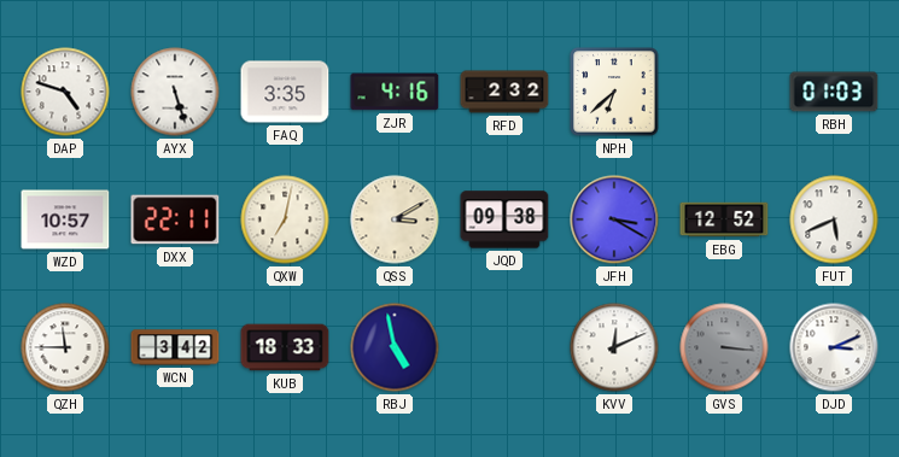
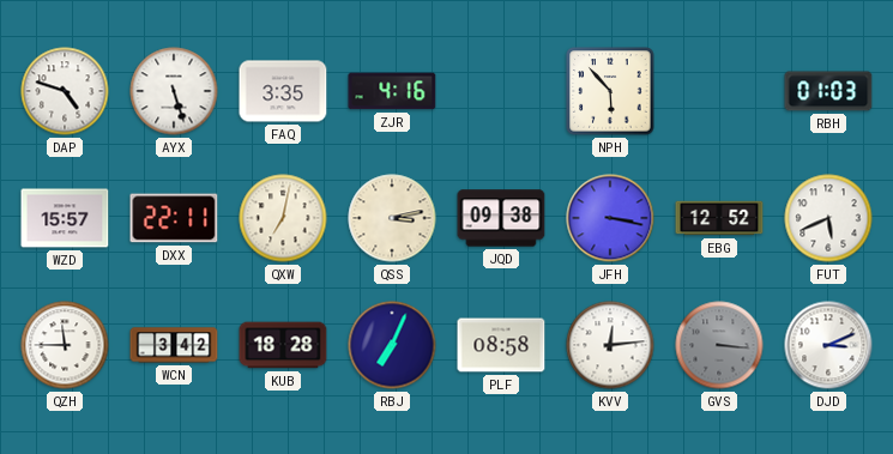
RFD: 2:32 -> none (504, 92)
NPH: 6:38 -> 5:53 (610, 91)
WZD: 10:57 -> 15:57 (65, 218)
QSS: 3:10 -> 3:13 (392, 218)
JFH: 3:20 -> 3:17 (610, 218)
KUB: 18:33 -> 18:28 (283, 345)
RBJ: 4:58 -> 7:04 (392, 345)
PLF: none -> 08:58 (501, 345)
KVV: 12:11 -> 12:14 (610, 345)
